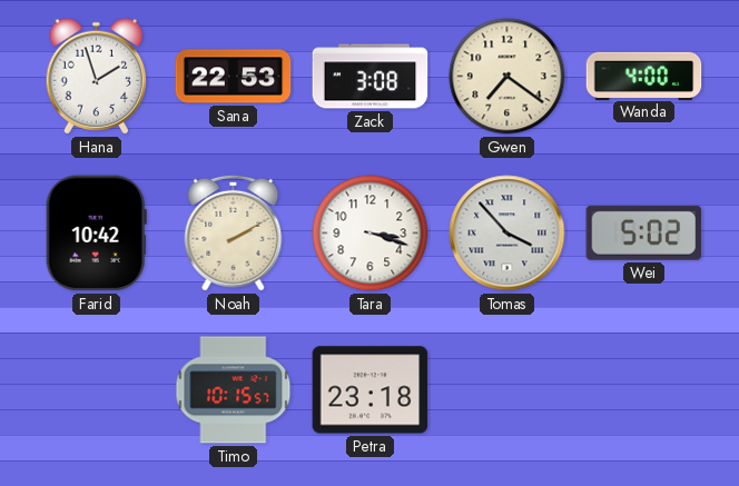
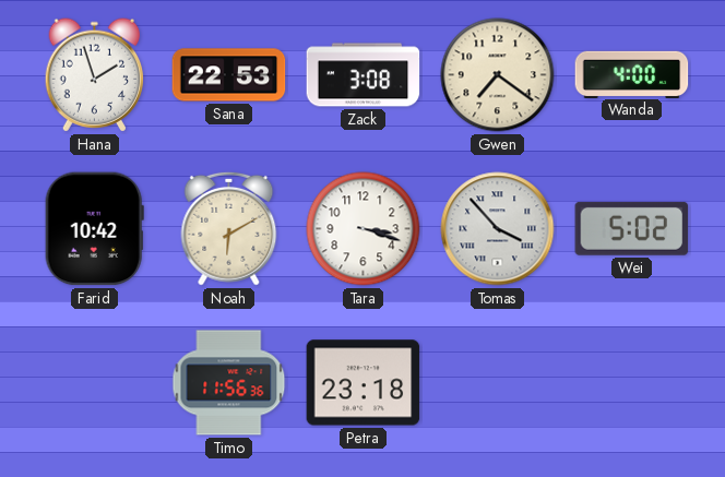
Noah: 2:10 -> 6:10 (229, 228)
Timo: 10:15 -> 11:56 (229, 383)
